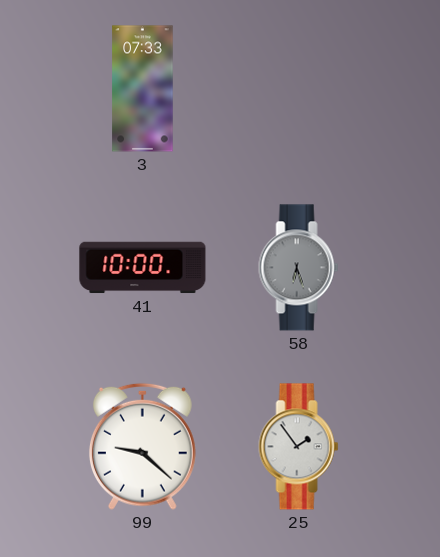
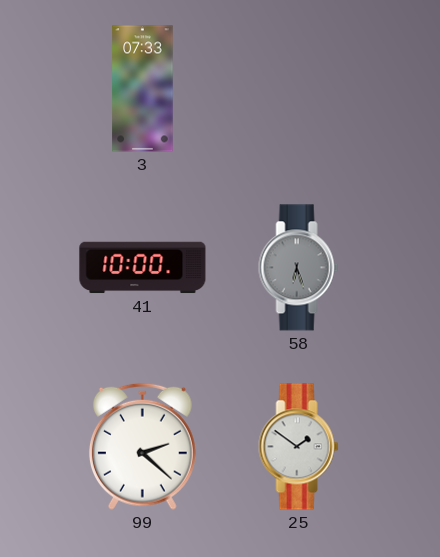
99: 9:22 -> 2:22 (143, 446)
25: 1:54 -> 1:51 (299, 447)
